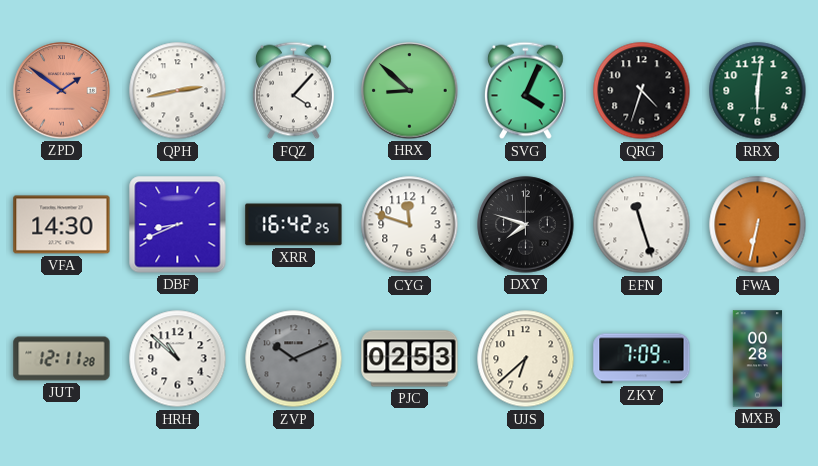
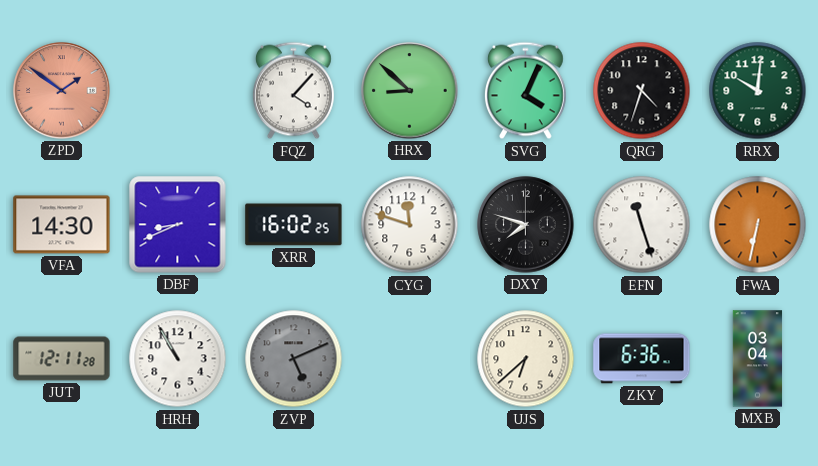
QPH: 2:43 -> none (178, 91)
RRX: 6:01 -> 10:01 (758, 91)
XRR: 16:42 -> 16:02 (294, 225)
HRH: 10:52 -> 10:55 (178, 359)
ZVP: 10:11 -> 5:11 (294, 359)
PJC: 02:53 -> none (410, 359)
ZKY: 7:09 -> 6:36 (642, 359)
MXB: 00:28 -> 03:04 (758, 359)
